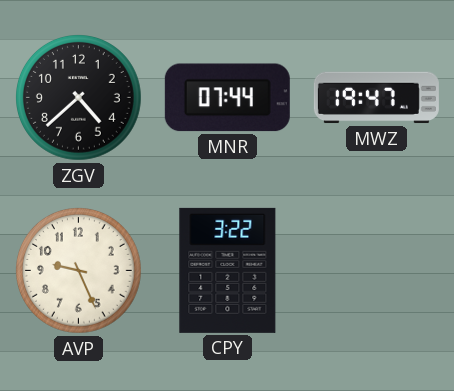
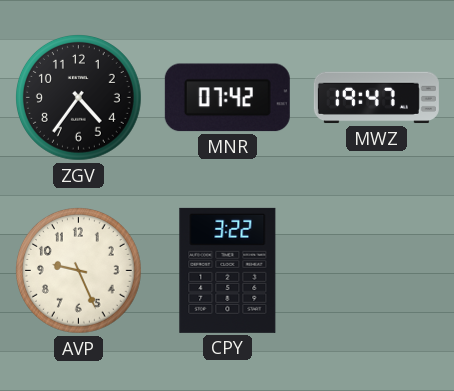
ZGV: 4:38 -> 4:36 (79, 98)
MNR: 07:44 -> 07:42 (227, 98)
